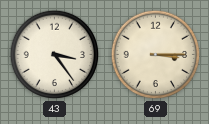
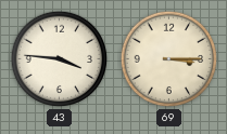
43: 3:24 -> 3:46 (60, 59)
